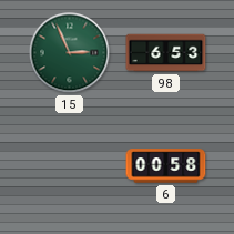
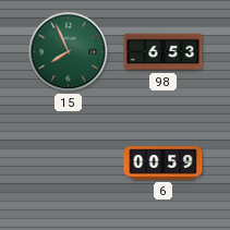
15: 2:56 -> 7:56 (69, 52)
6: 00:58 -> 00:59 (164, 164)
